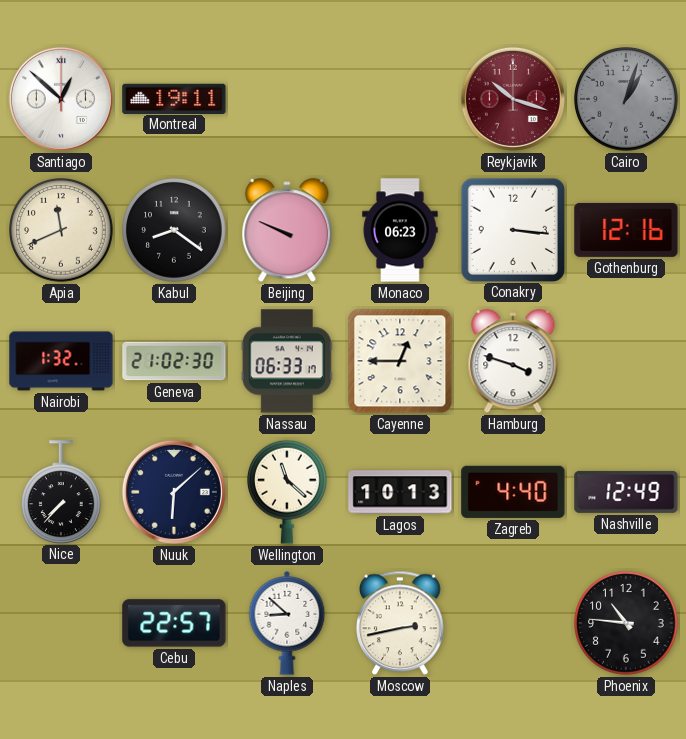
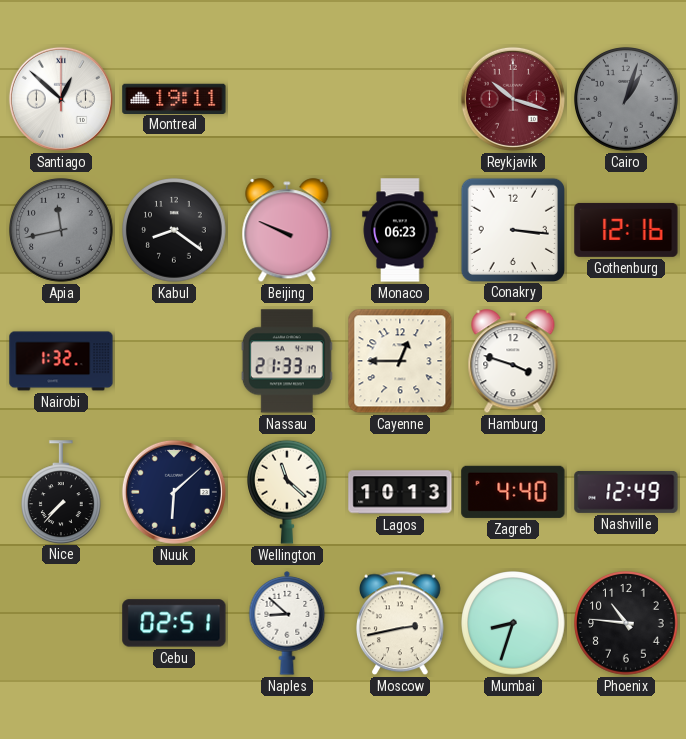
Apia: 11:41 -> 11:43 (61, 230)
Apia dial: cream -> grey (61, 230)
Geneva: 21:02 -> none (174, 361)
Nassau: 06:33 -> 21:33 (287, 361)
Cebu: 22:57 -> 02:51 (174, 623)
Mumbai: none -> 8:33 (513, 623)
